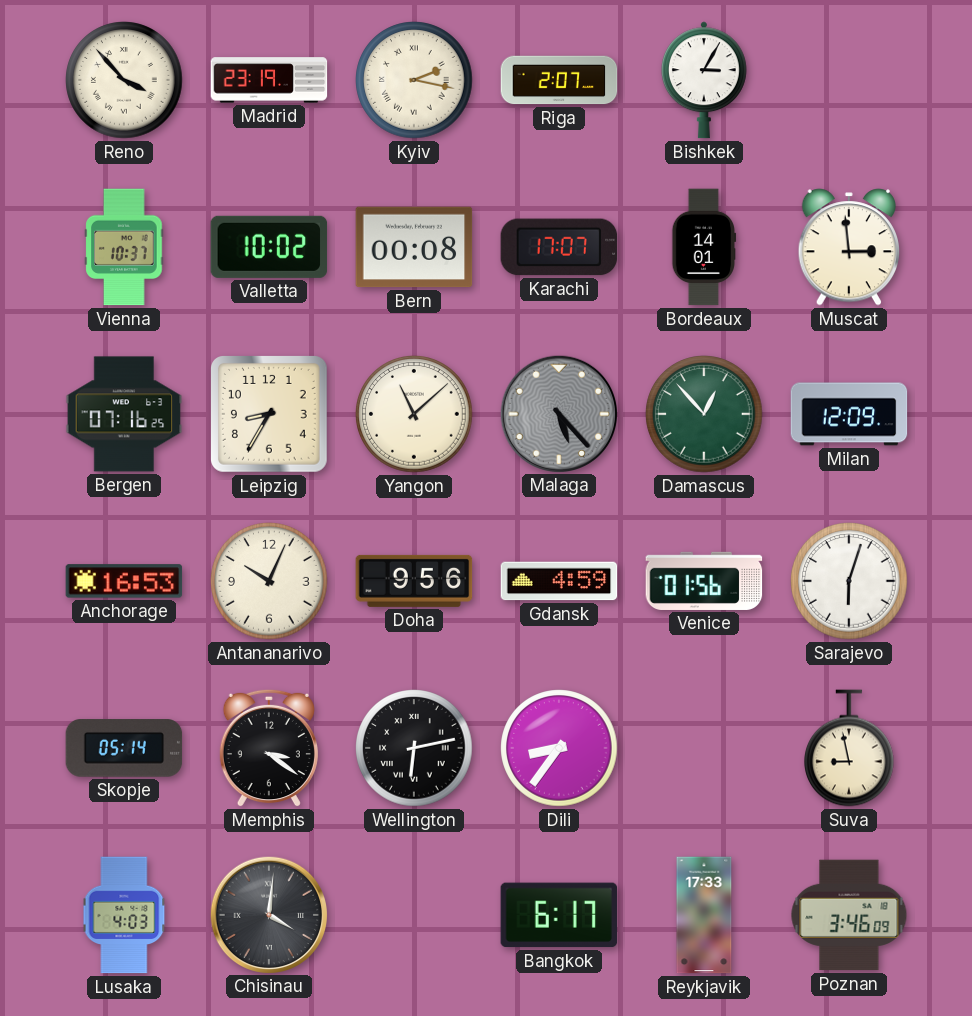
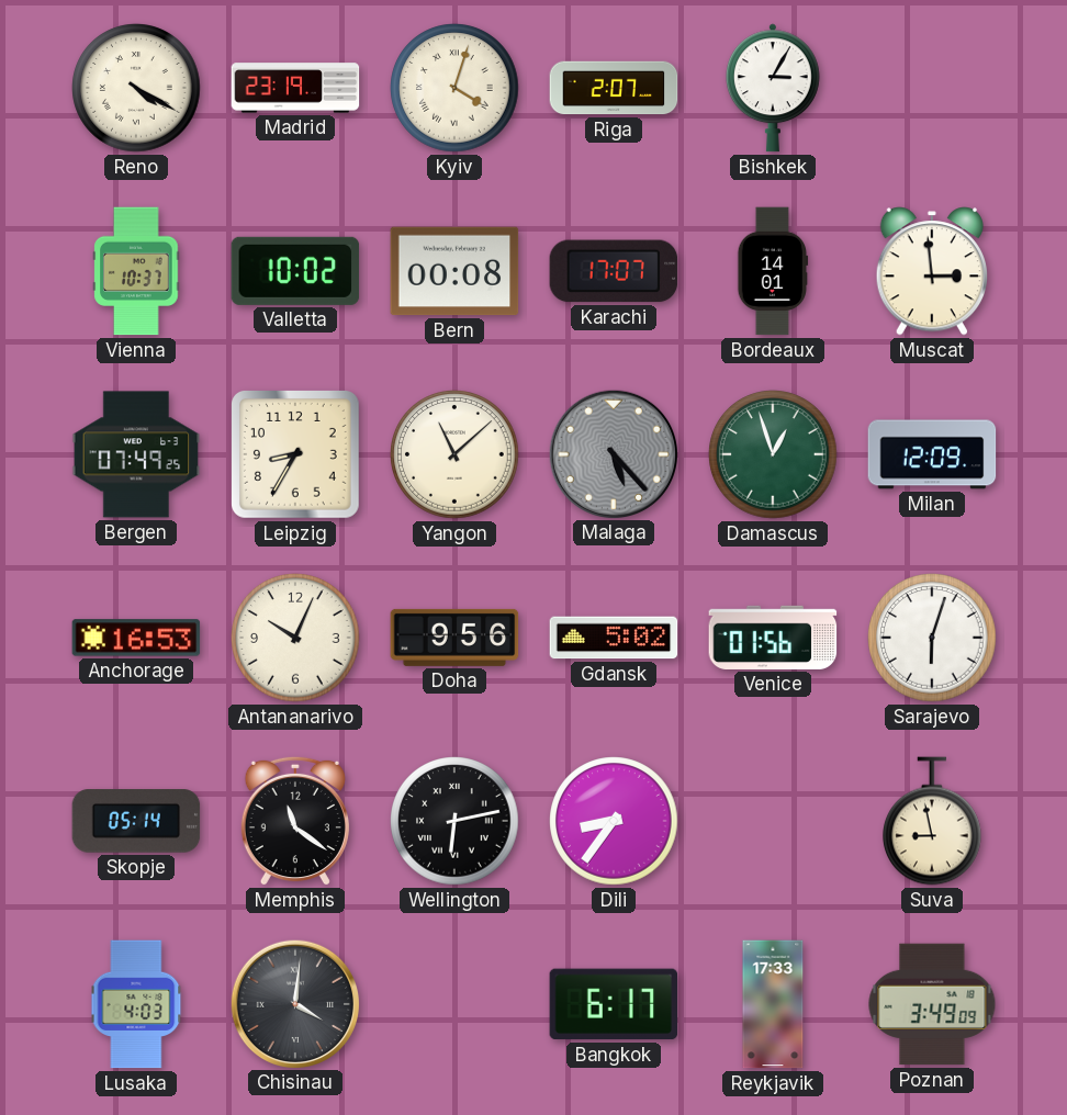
Reno: 3:53 -> 4:20 (136, 88)
Kyiv: 2:17 -> 4:03 (454, 88)
Bergen: 07:16 -> 07:49 (136, 454)
Damascus: 12:53 -> 12:57 (773, 454)
Gdansk: 4:59 -> 5:02 (614, 638)
Memphis: 3:21 -> 11:21 (295, 821)
Poznan: 3:46 -> 3:49 (932, 1004)
